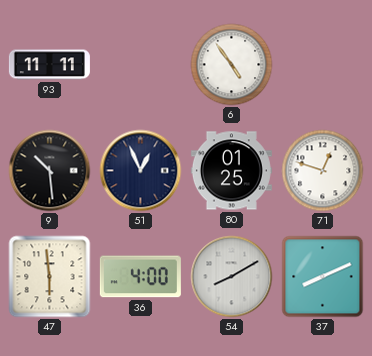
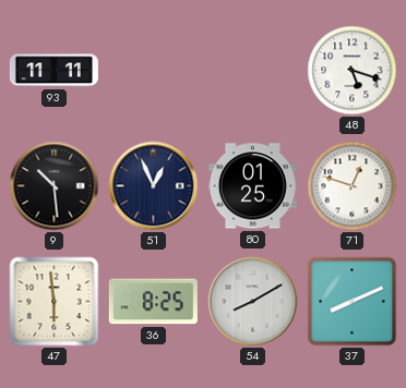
6: 4:54 -> none (232, 65)
48: none -> 5:18 (353, 71)
36: 4:00 -> 8:25 (153, 302)
